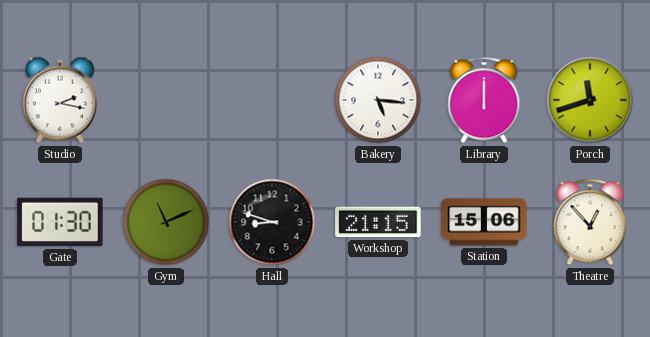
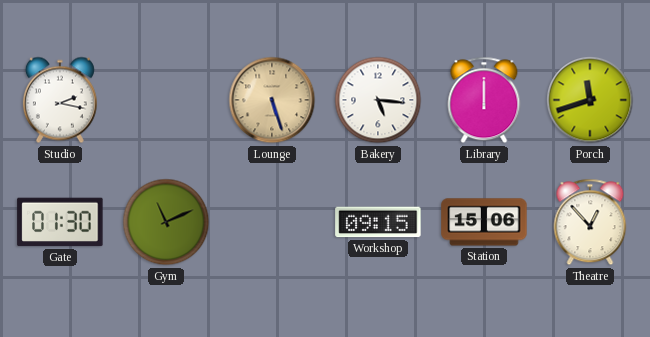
Lounge: none -> 5:27 (272, 100)
Hall: 8:48 -> none (272, 222)
Workshop: 21:15 -> 09:15 (378, 222)
